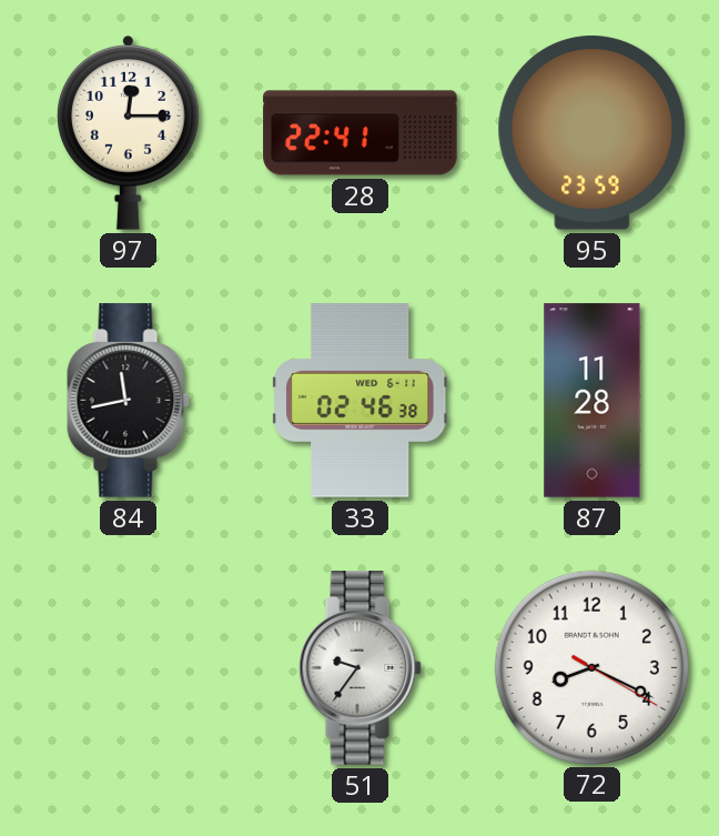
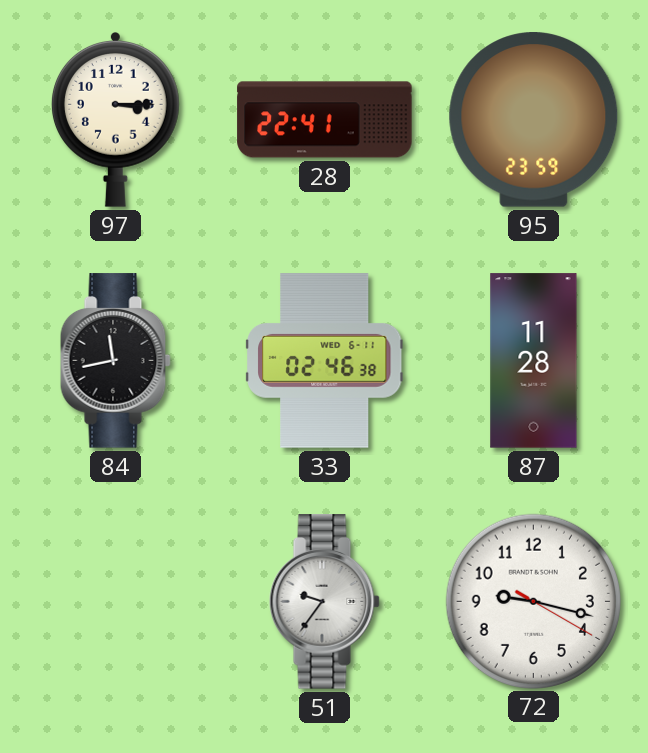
97: 12:15 -> 3:15 (115, 120)
72: 8:19 -> 9:17 (533, 601)
